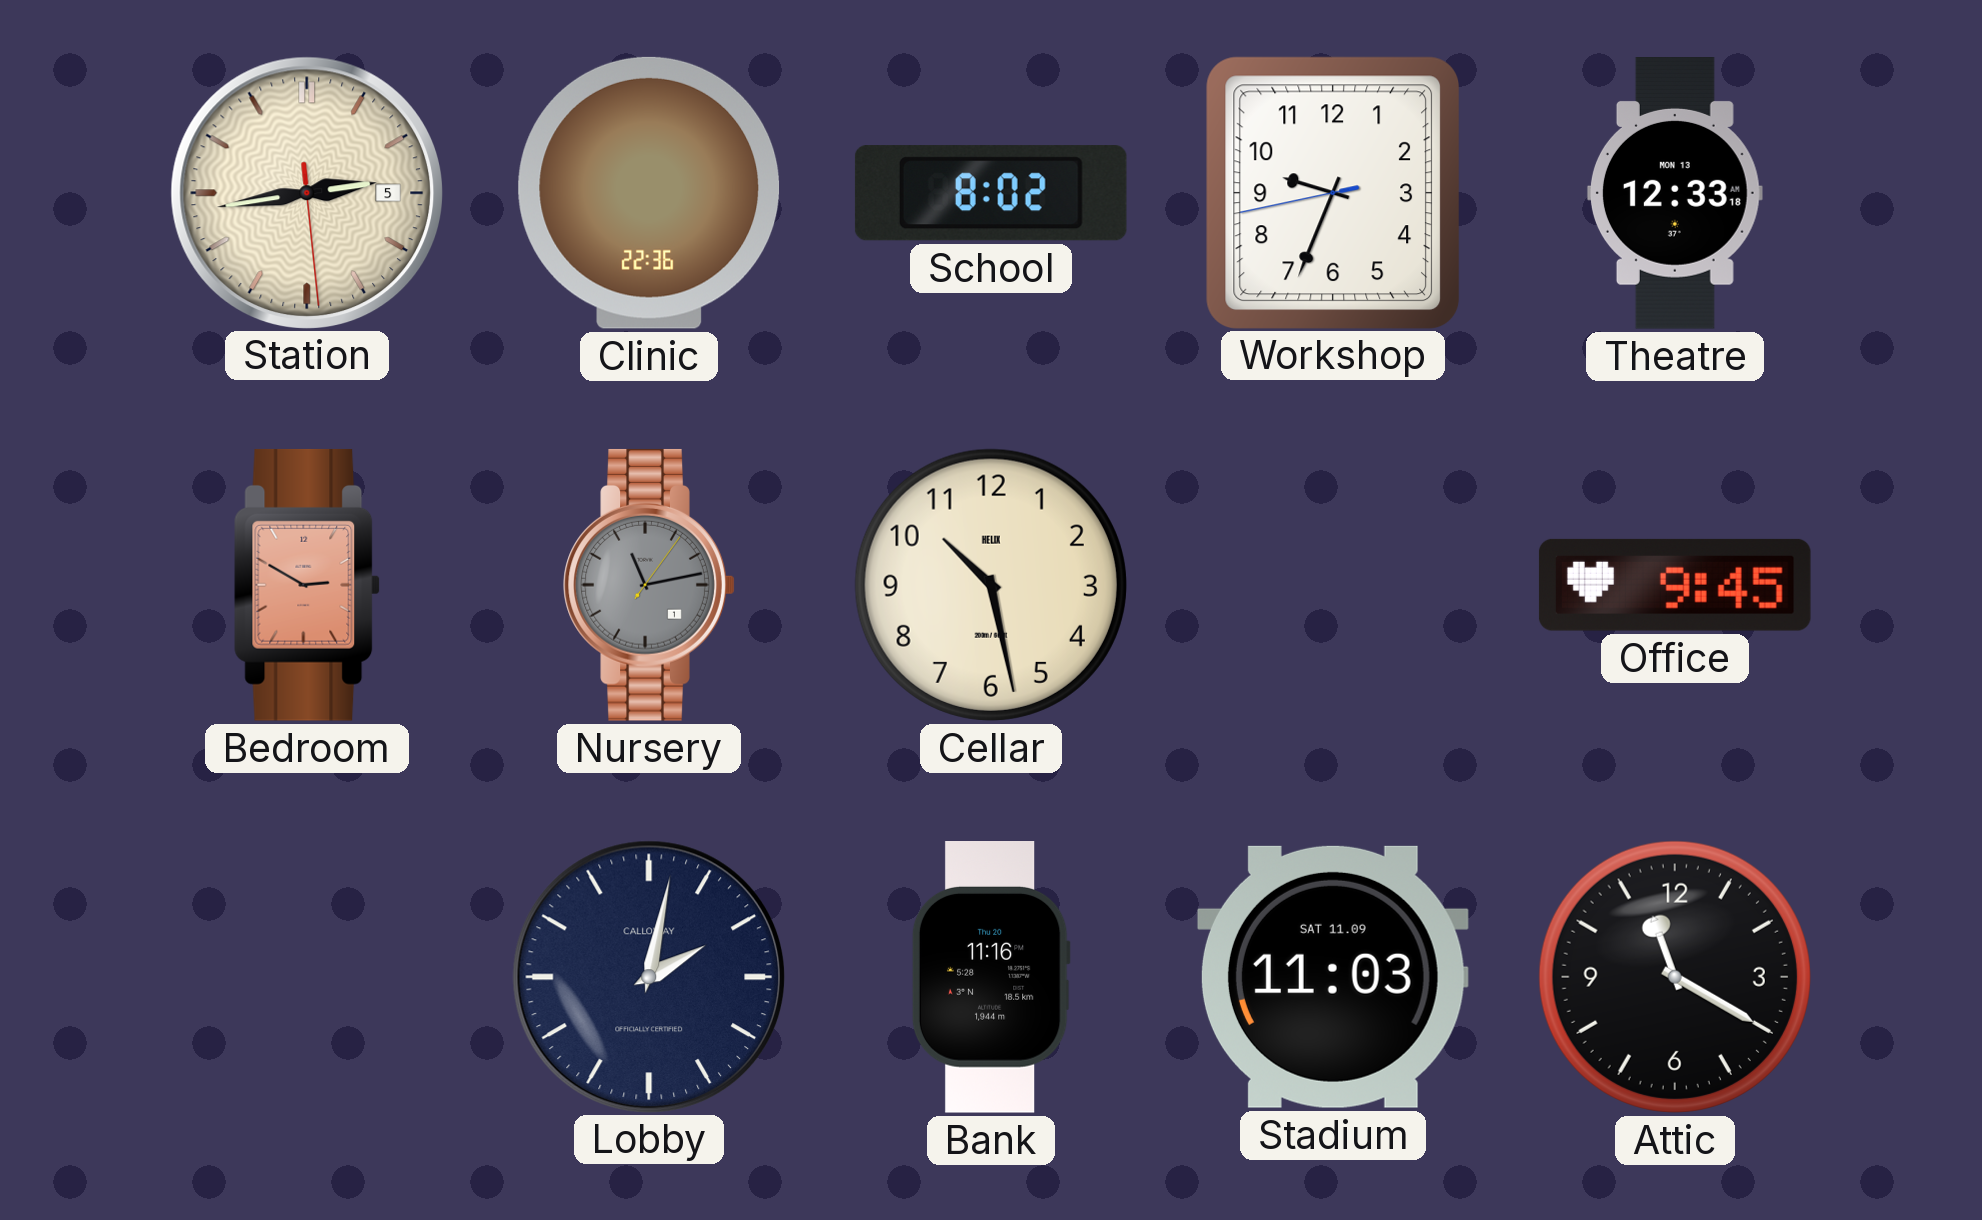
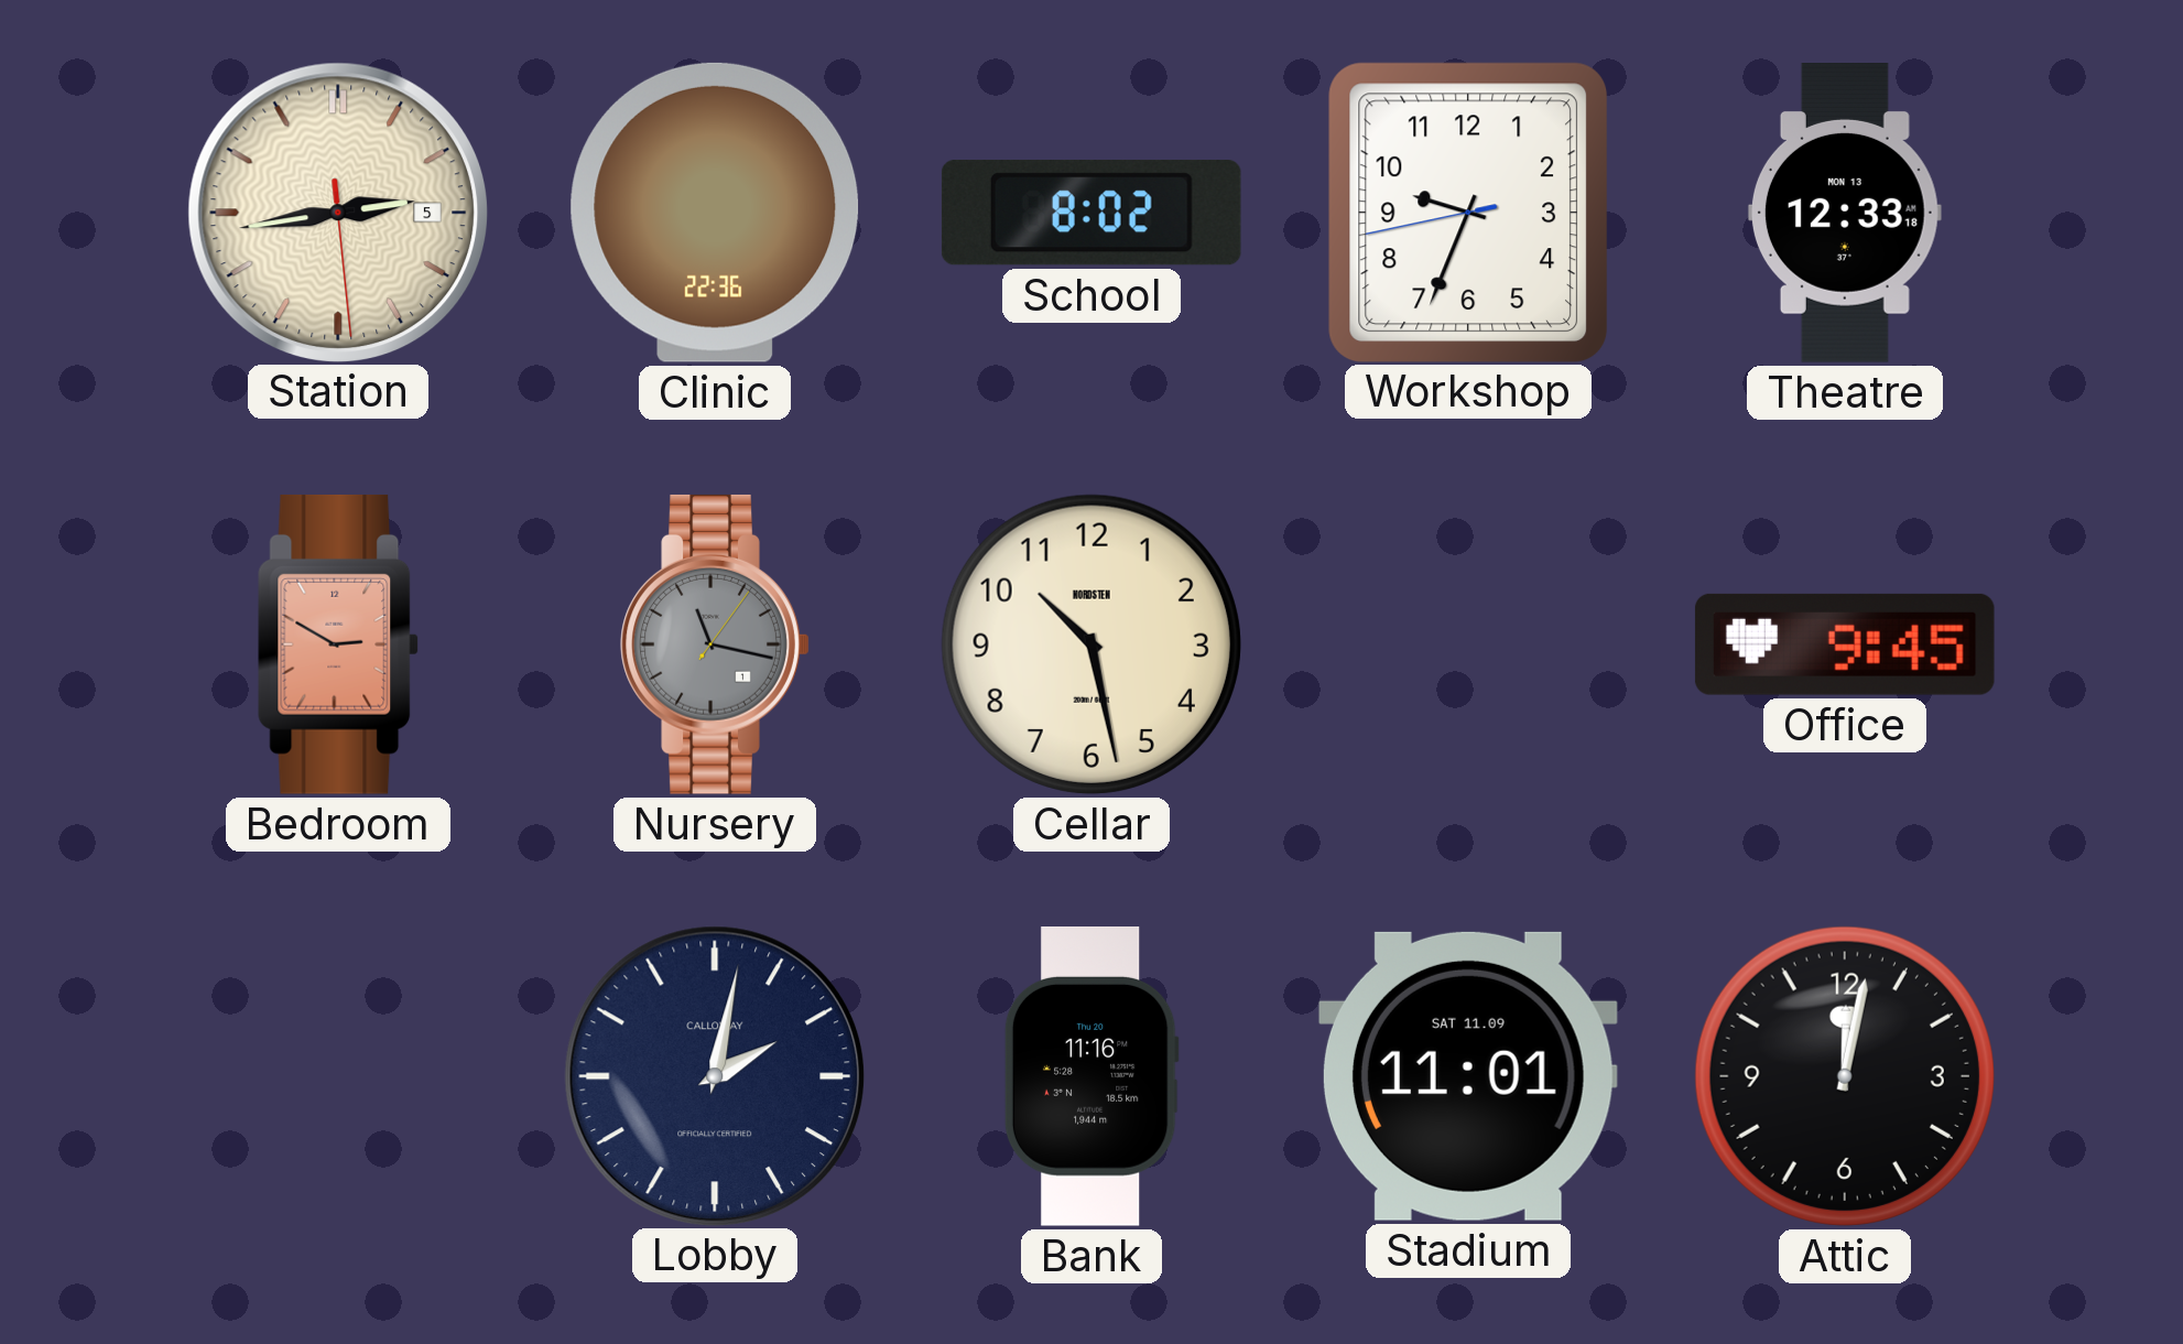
Nursery: 11:13 -> 11:17 (715, 644)
Cellar brand: HELIX -> NORDSTEN (1091, 644)
Stadium: 11:03 -> 11:01 (1468, 1076)
Attic: 11:20 -> 12:02 (1845, 1076)
